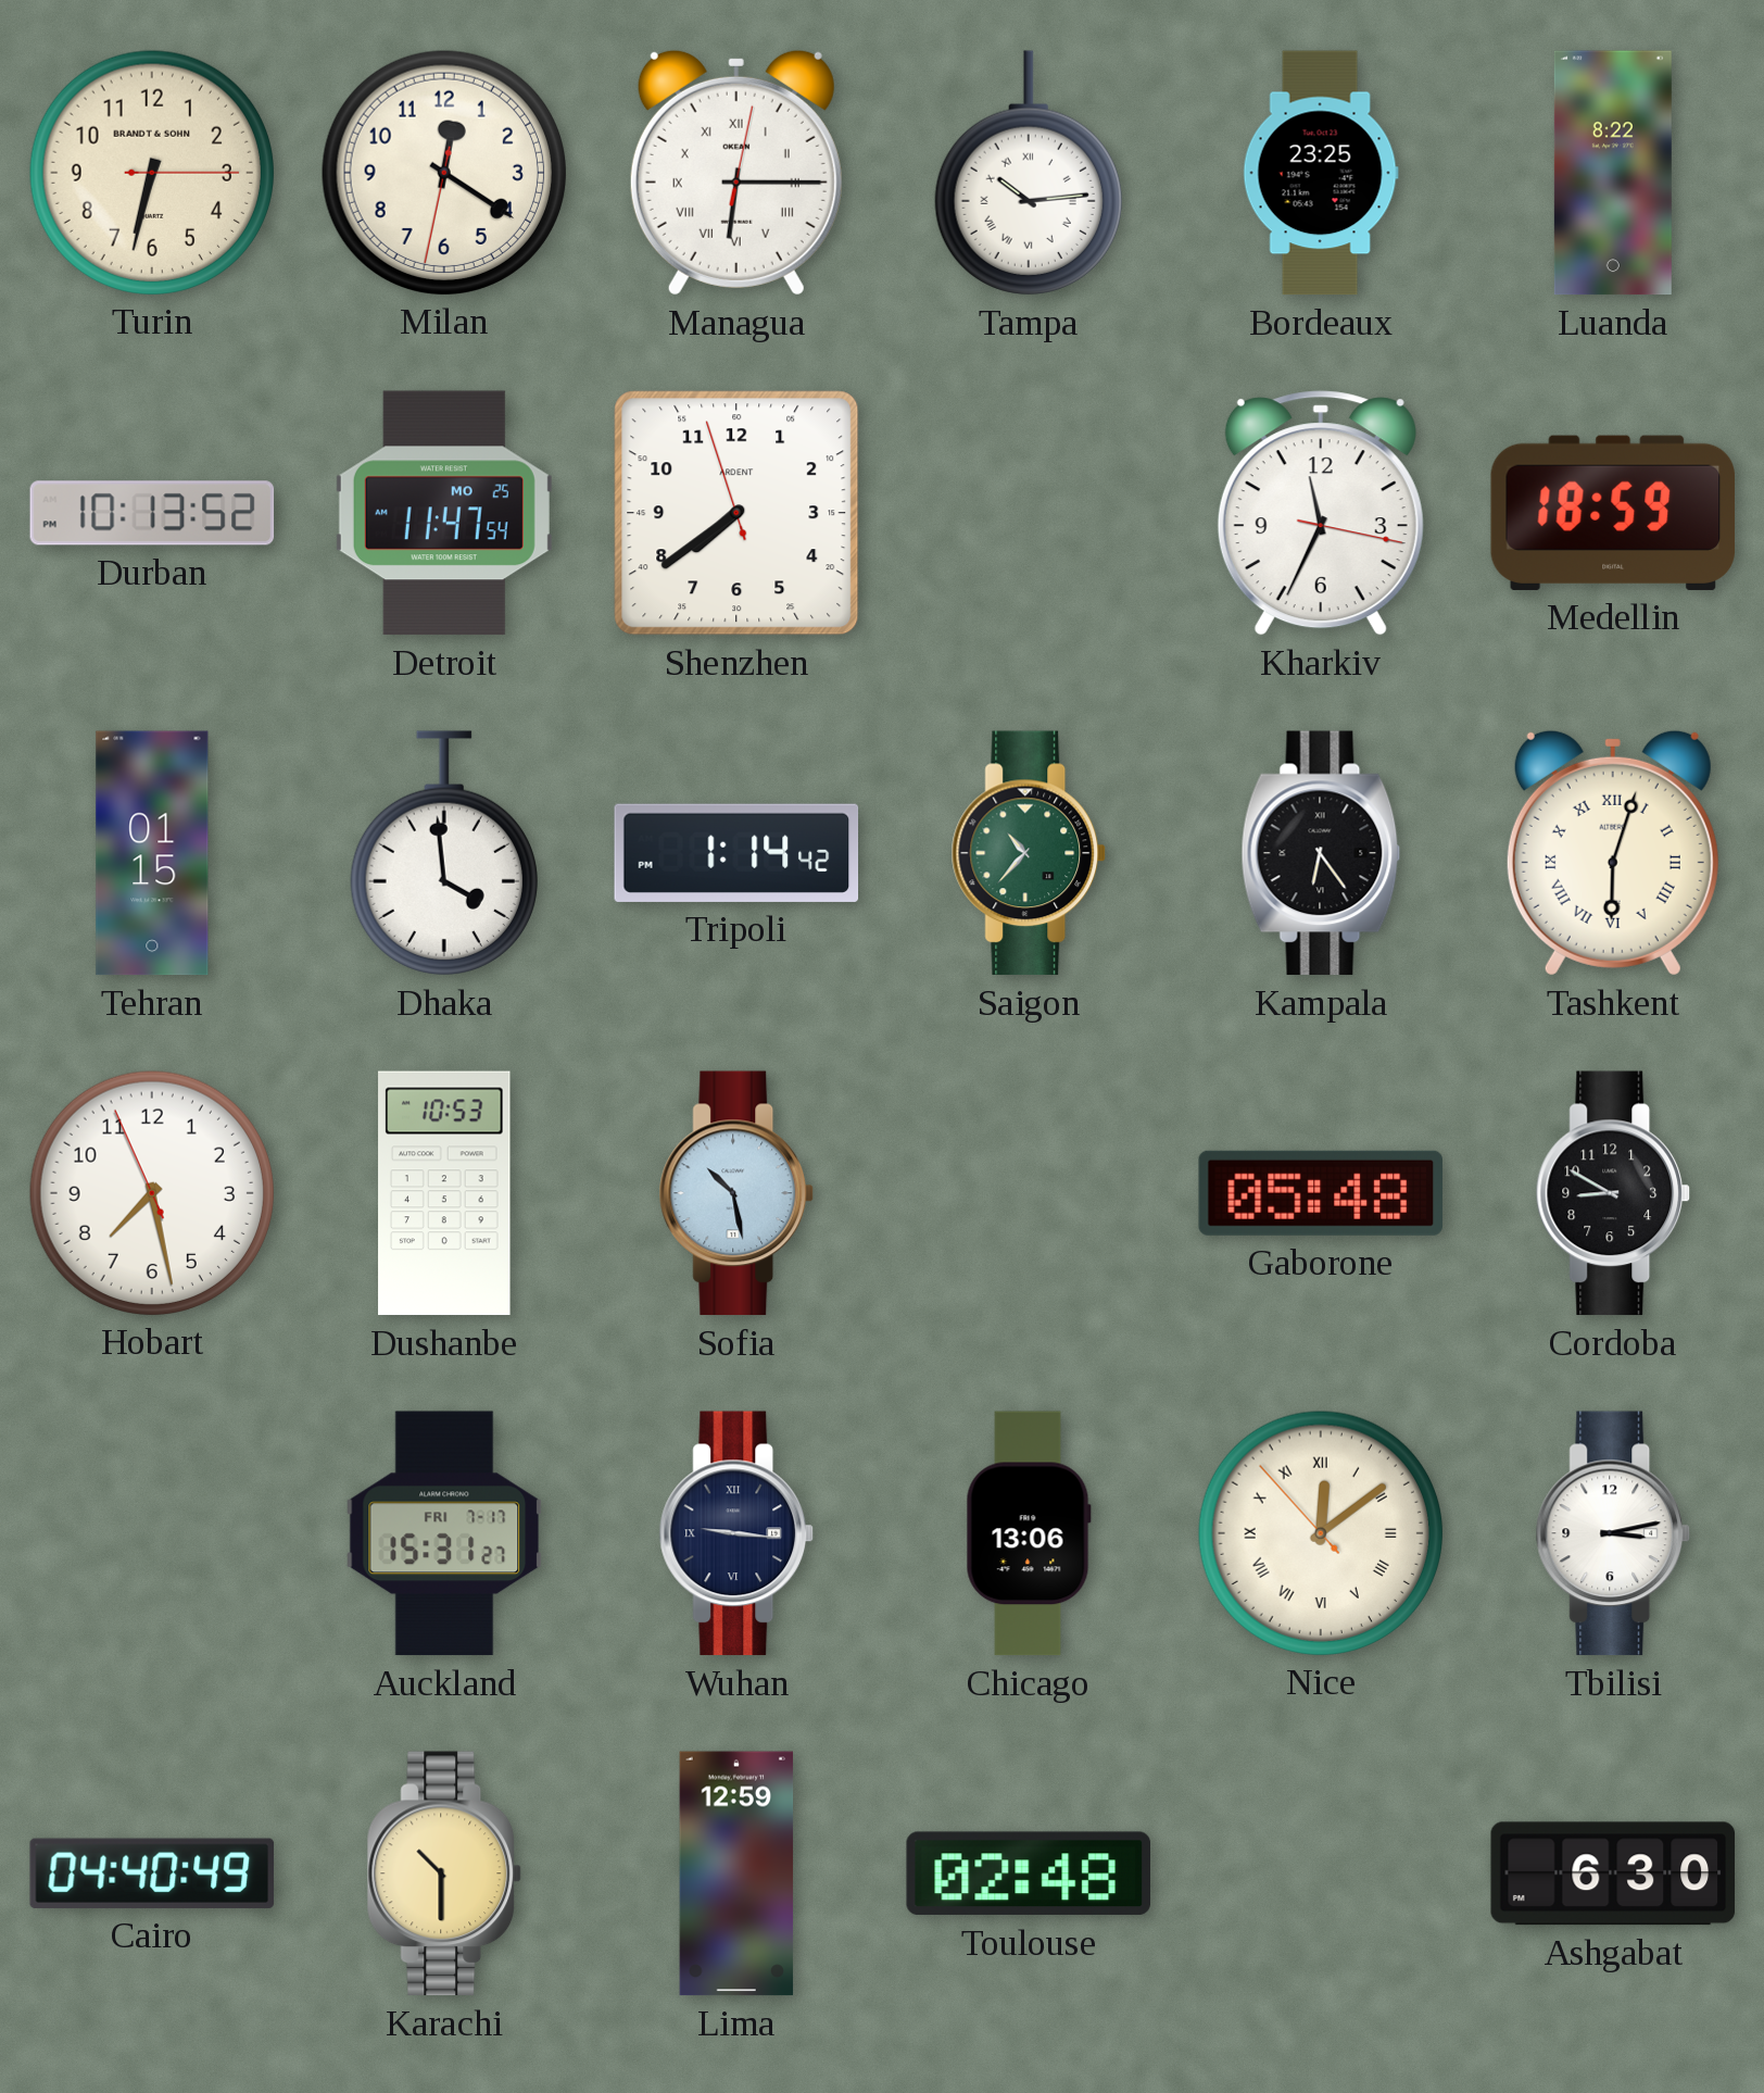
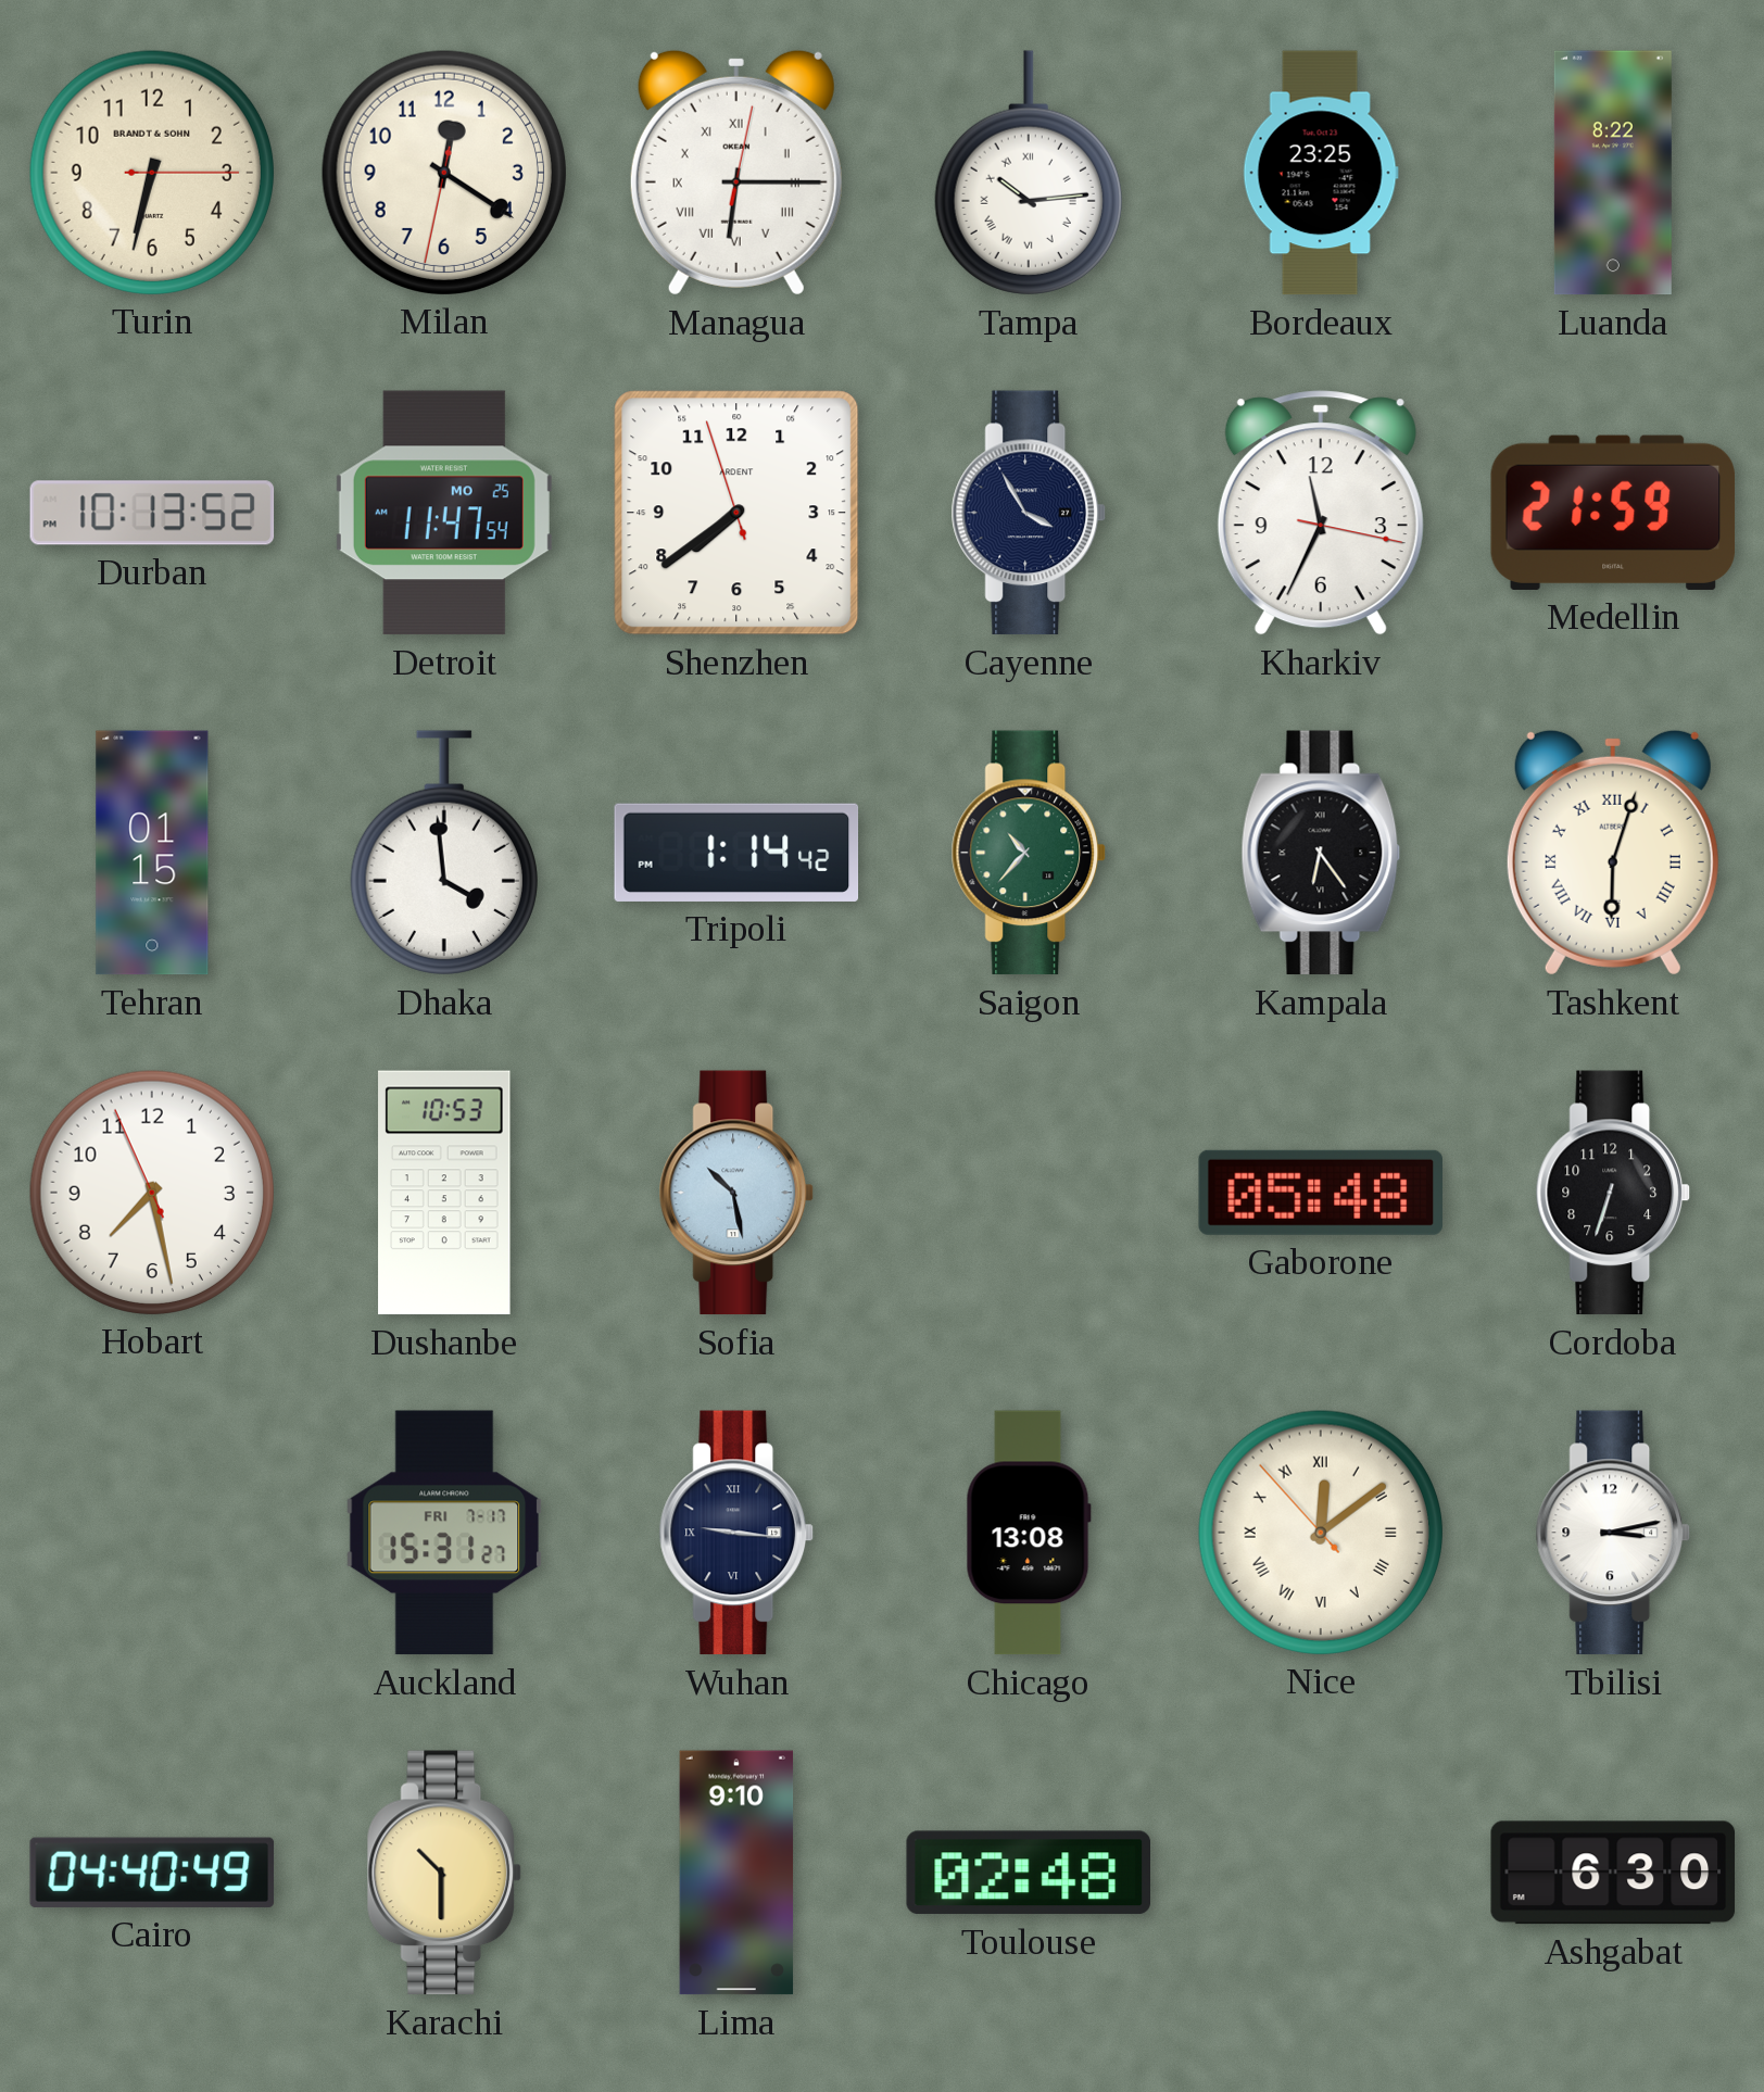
Cayenne: none -> 3:55 (1029, 513)
Medellin: 18:59 -> 21:59 (1613, 513)
Cordoba: 8:50 -> 6:33 (1613, 1193)
Chicago: 13:06 -> 13:08 (1029, 1533)
Lima: 12:59 -> 9:10 (736, 1873)
